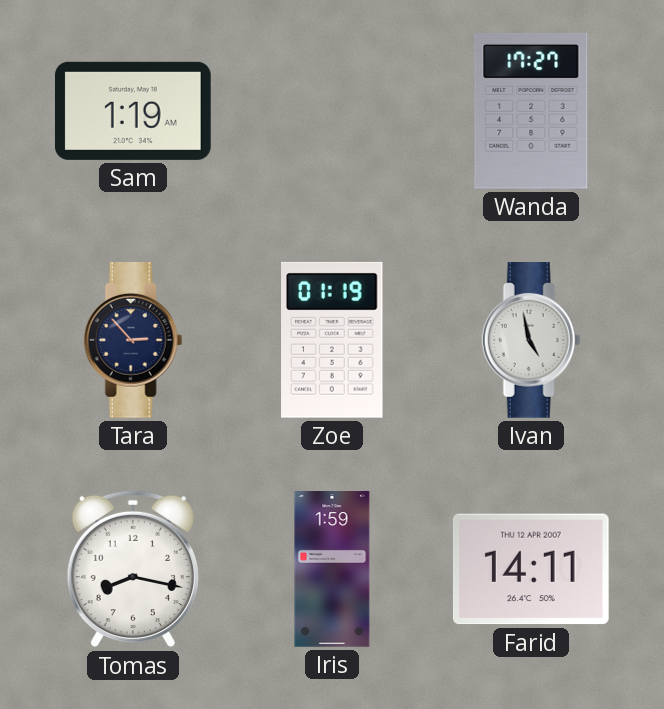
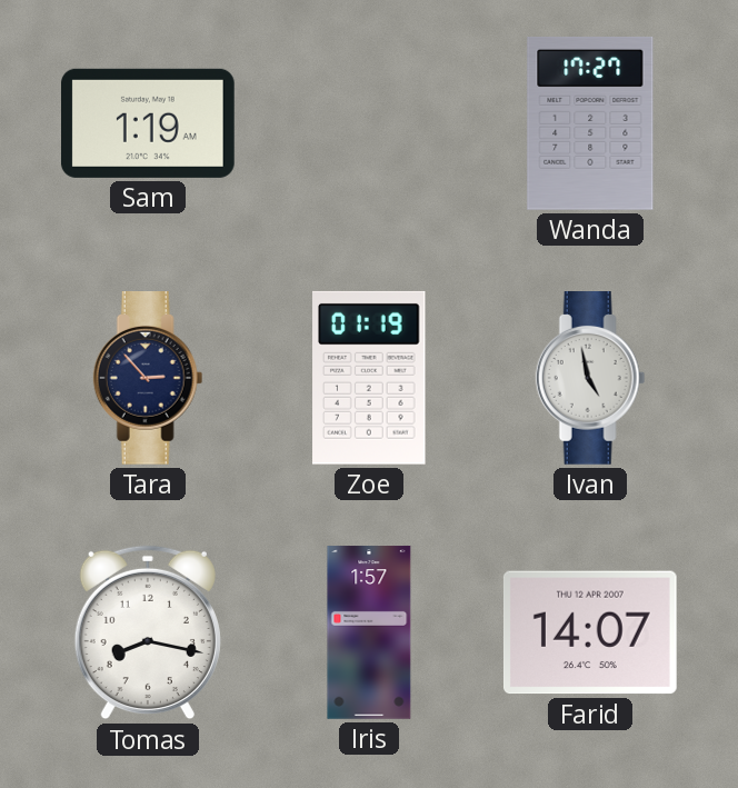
Iris: 1:59 -> 1:57 (369, 632)
Farid: 14:11 -> 14:07 (590, 632)
